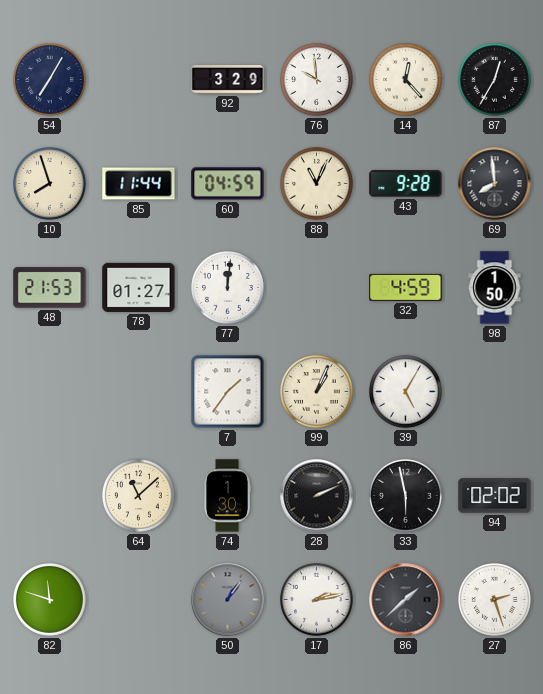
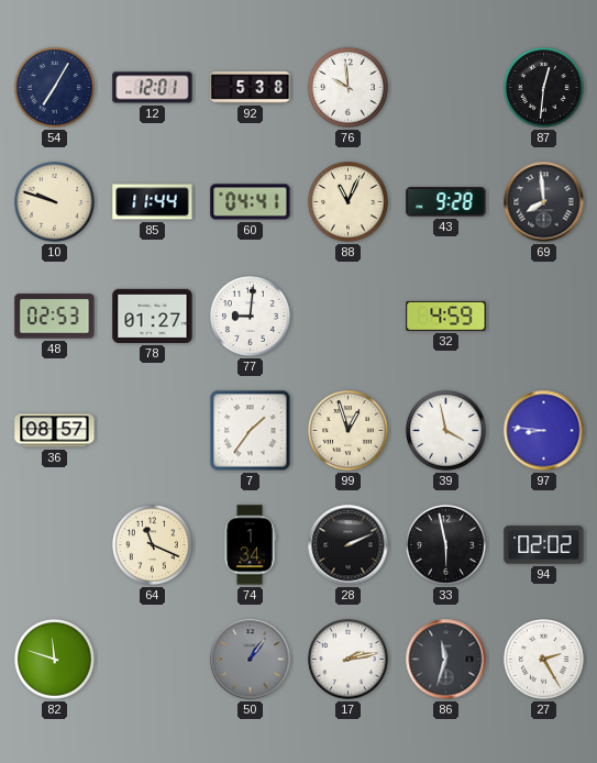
12: none -> 12:01 (153, 88)
92: 3:29 -> 5:38 (251, 88)
14: 12:23 -> none (406, 80)
87: 12:35 -> 12:31 (544, 88)
10: 7:57 -> 9:48 (55, 202)
60: 04:59 -> 04:41 (251, 202)
48: 21:53 -> 02:53 (55, 317)
77: 12:01 -> 9:01 (251, 317)
98: 1:50 -> none (495, 288)
36: none -> 08:57 (55, 431)
99: 1:04 -> 12:57 (349, 431)
39: 5:05 -> 3:58 (446, 431)
97: none -> 8:46 (544, 431)
64: 11:08 -> 11:19 (153, 545)
74: 1:30 -> 1:34 (250, 545)
86: 1:38 -> 11:33 (446, 660)
27: 2:27 -> 2:25 (544, 660)
